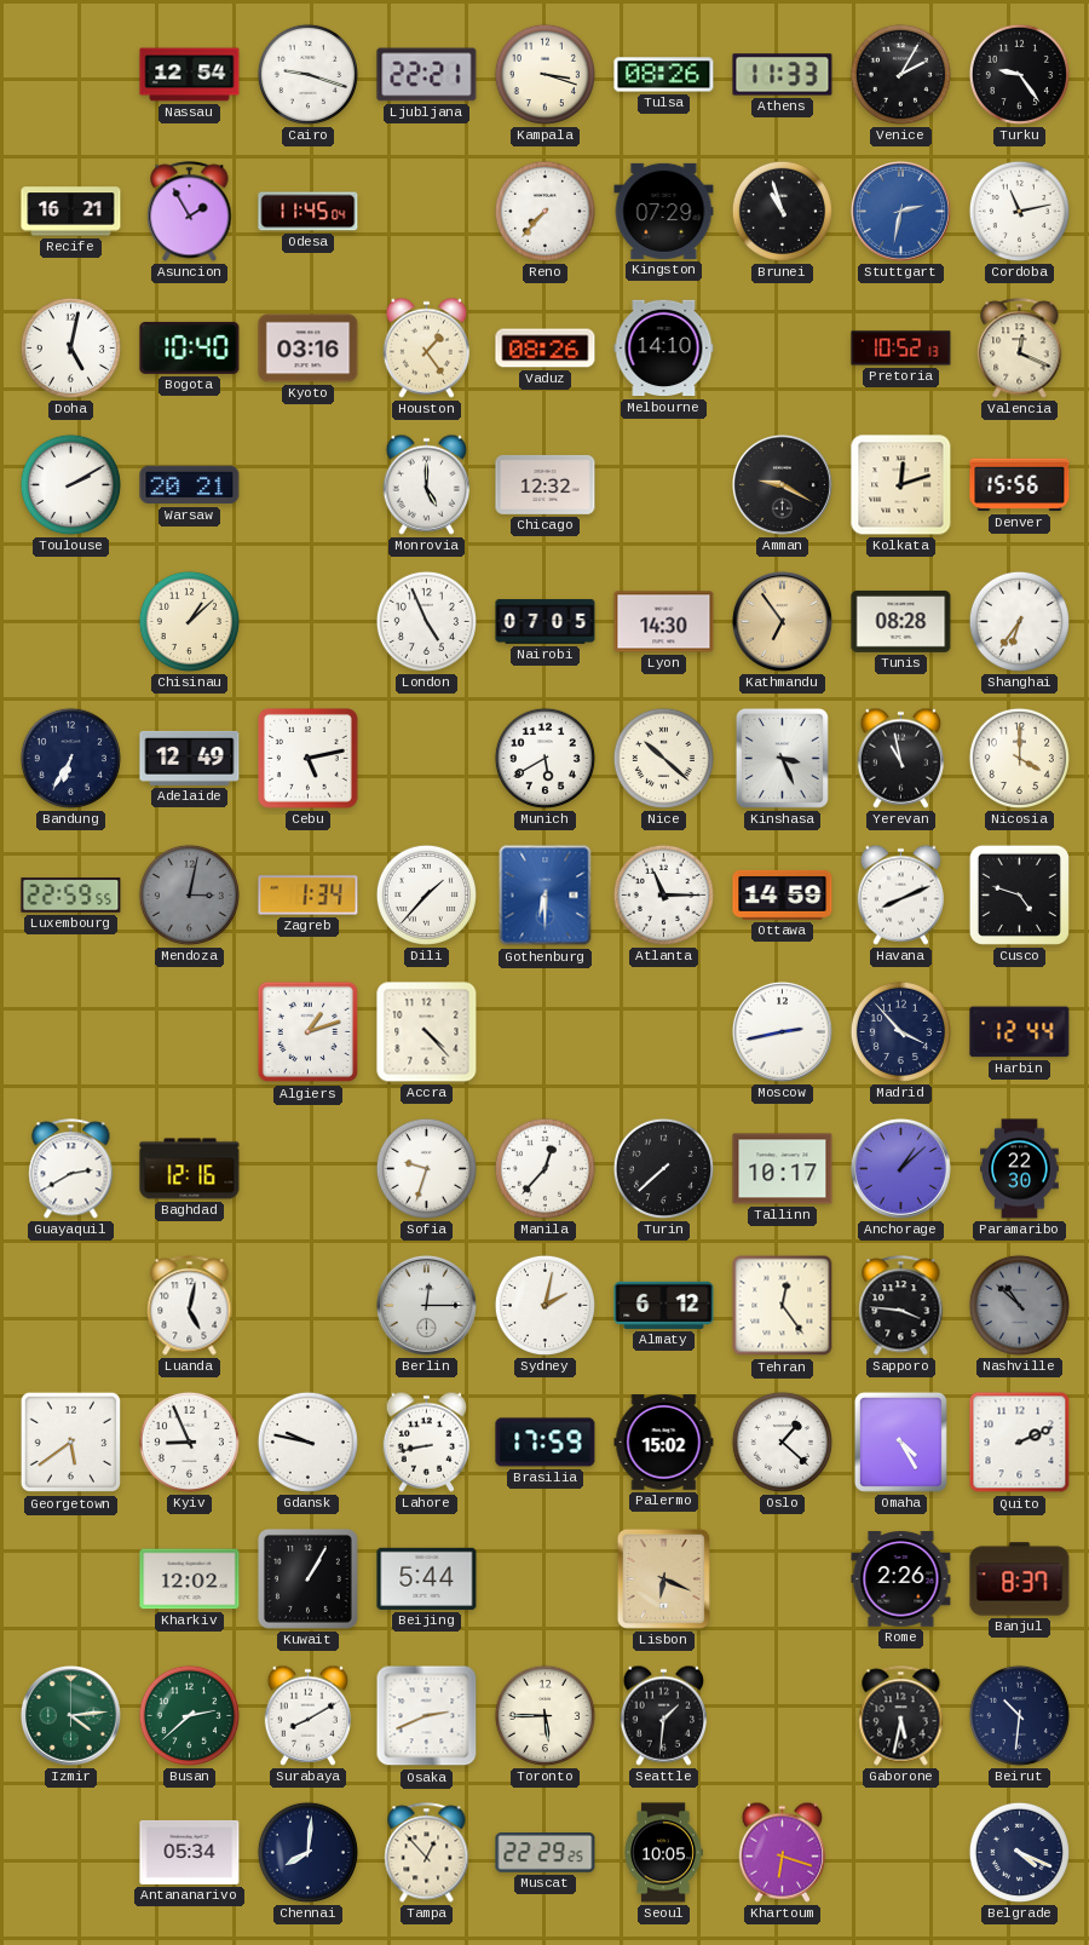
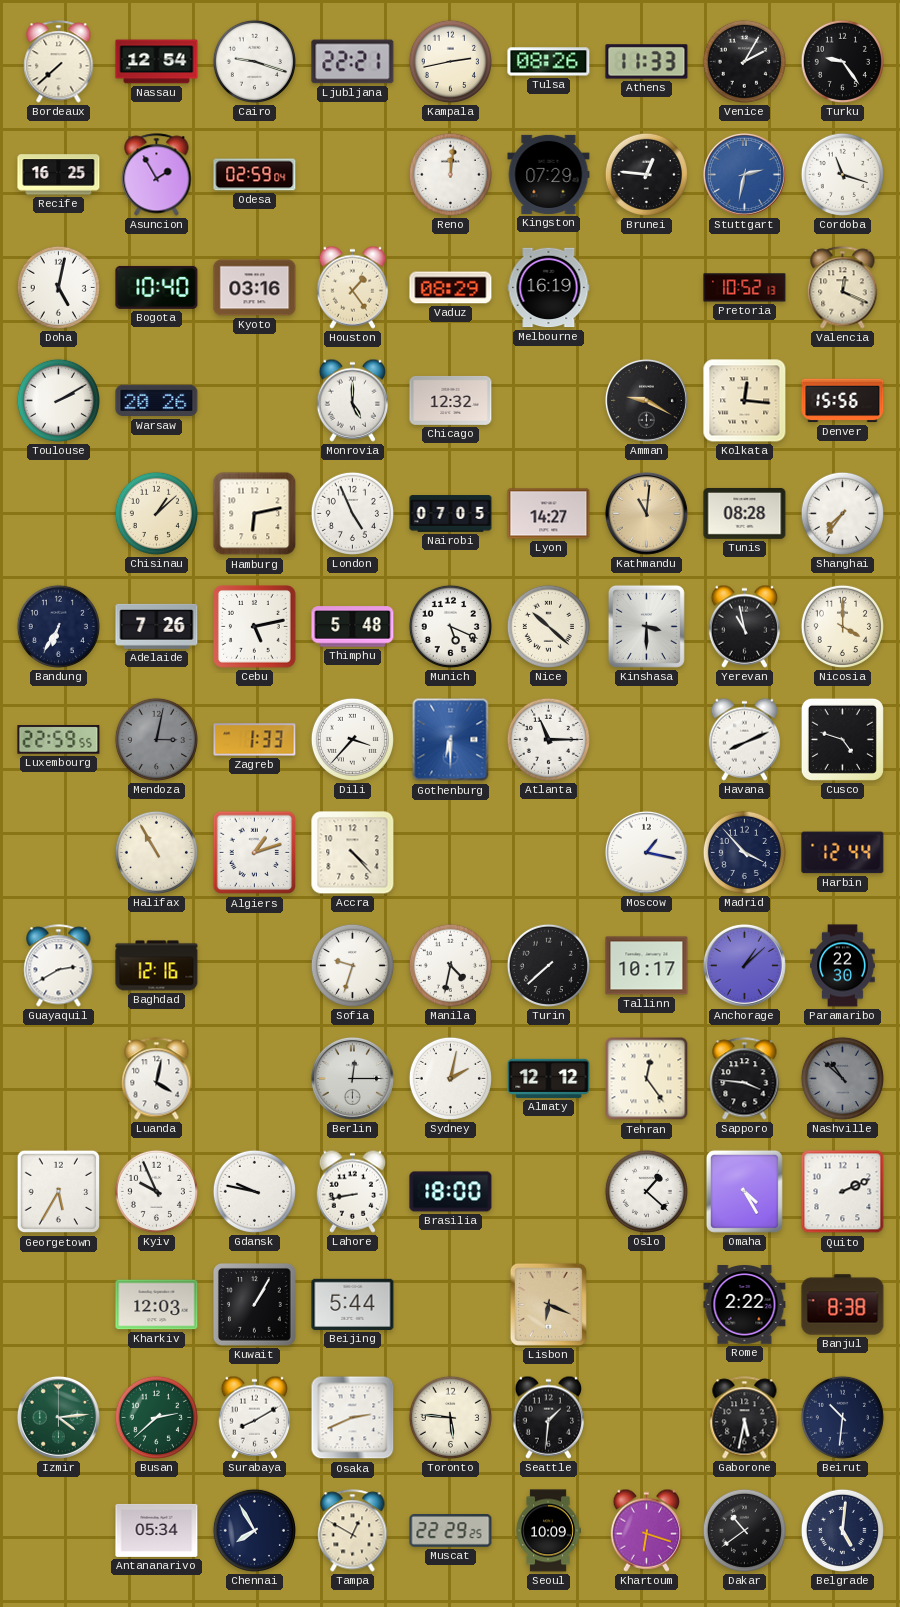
Bordeaux: none -> 7:38 (59, 62)
Kampala: 3:18 -> 2:43 (450, 61)
Recife: 16:21 -> 16:25 (59, 175)
Odesa: 11:45 -> 02:59 (255, 175)
Reno: 7:37 -> 12:01 (450, 174)
Brunei: 10:57 -> 12:46 (646, 174)
Cordoba: 11:13 -> 11:18 (842, 174)
Vaduz: 08:26 -> 08:29 (451, 288)
Melbourne: 14:10 -> 16:19 (549, 288)
Warsaw: 20:21 -> 20:26 (157, 401)
Kolkata: 12:12 -> 12:16 (745, 401)
Hamburg: none -> 6:13 (255, 514)
Lyon: 14:30 -> 14:27 (549, 514)
Kathmandu: 6:54 -> 11:01 (646, 513)
Shanghai: 6:36 -> 7:36 (842, 513)
Adelaide: 12:49 -> 7:26 (157, 626)
Thimphu: none -> 5:48 (353, 627)
Munich: 5:40 -> 5:19 (450, 626)
Kinshasa: 3:26 -> 3:30 (646, 626)
Zagreb: 1:34 -> 1:33 (255, 740)
Dili: 1:37 -> 3:37 (352, 739)
Ottawa: 14:59 -> none (783, 894)
Halifax: none -> 10:55 (156, 852)
Moscow: 2:43 -> 1:17 (646, 852)
Manila: 12:37 -> 4:32 (450, 965)
Luanda: 5:02 -> 4:02 (157, 1079)
Almaty: 6:12 -> 12:12 (549, 1078)
Georgetown: 5:39 -> 5:35 (59, 1192)
Kyiv: 8:56 -> 9:56 (156, 1191)
Brasilia: 17:59 -> 18:00 (451, 1192)
Palermo: 15:02 -> none (664, 1443)
Kharkiv: 12:02 -> 12:03 (157, 1305)
Rome: 2:26 -> 2:22 (745, 1305)
Banjul: 8:37 -> 8:38 (843, 1305)
Toronto: 5:45 -> 5:46 (450, 1417)
Chennai: 8:01 -> 7:55 (254, 1530)
Tampa: 12:53 -> 12:50 (353, 1531)
Seoul: 10:05 -> 10:09 (548, 1531)
Dakar: none -> 10:39 (744, 1530)
Belgrade: 4:19 -> 5:01 (842, 1530)
